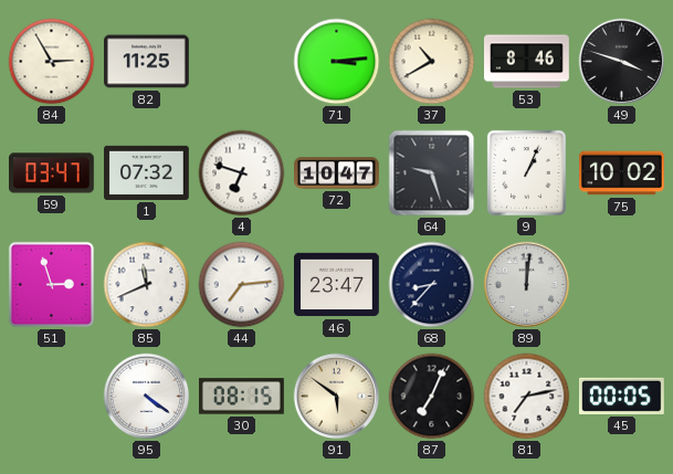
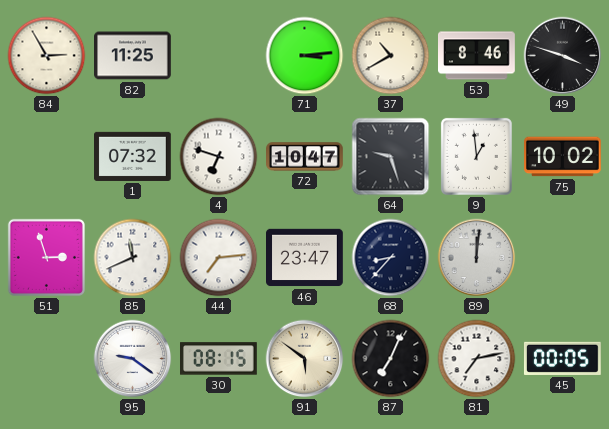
59: 03:47 -> none (52, 173)
9: 1:04 -> 12:59 (476, 156)
95: 4:21 -> 9:21 (133, 359)
